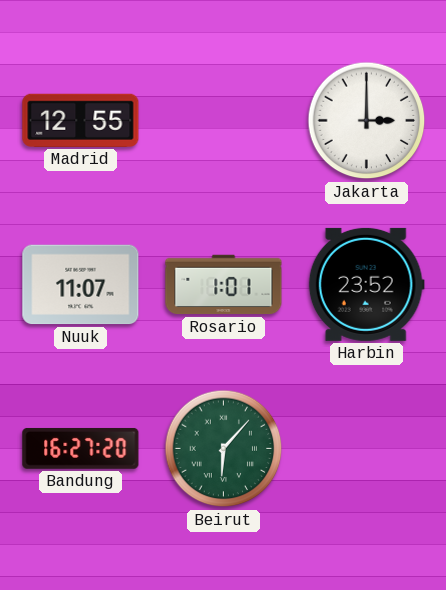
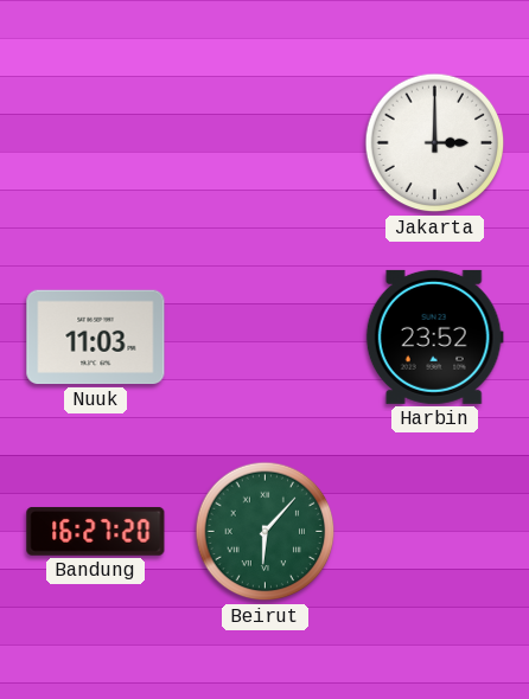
Madrid: 12:55 -> none (81, 120)
Nuuk: 11:07 -> 11:03 (96, 338)
Rosario: 1:01 -> none (224, 285)
